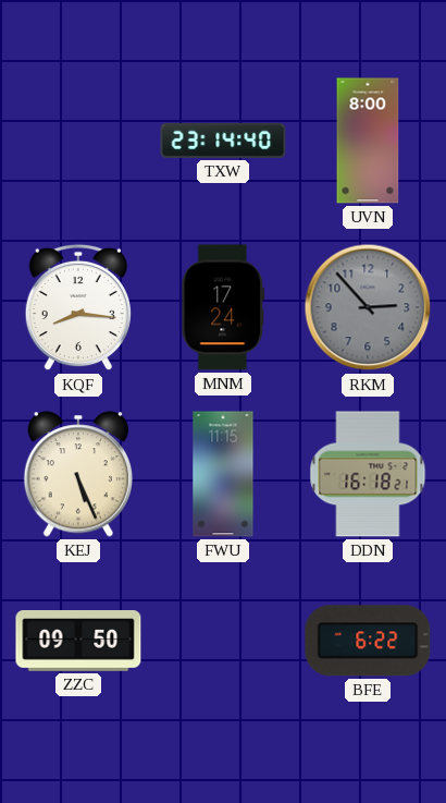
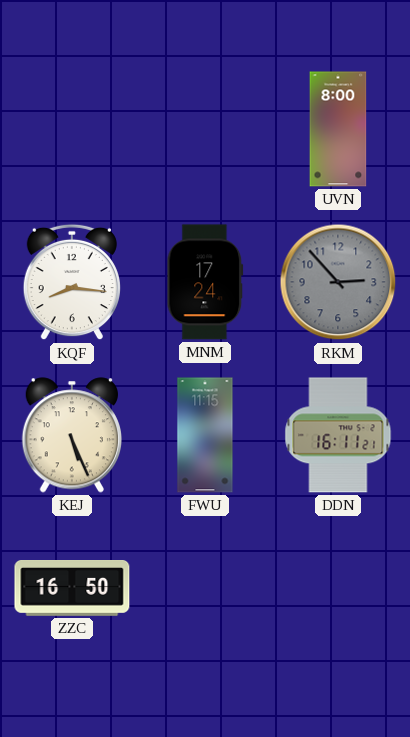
TXW: 23:14 -> none (223, 141)
DDN: 16:18 -> 16:11 (338, 435)
ZZC: 09:50 -> 16:50 (72, 589)
BFE: 6:22 -> none (368, 641)
